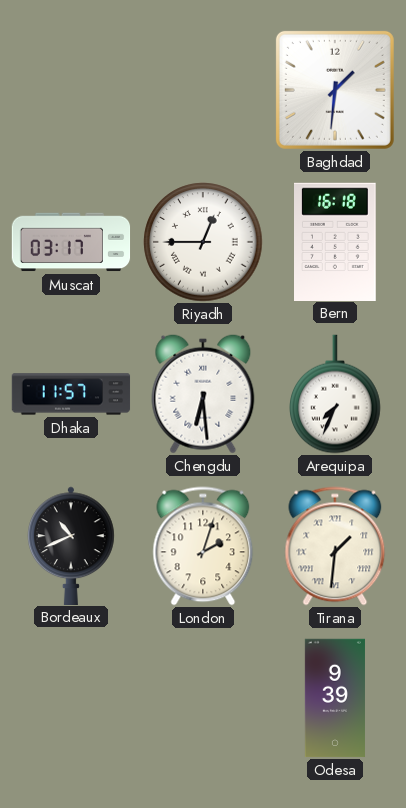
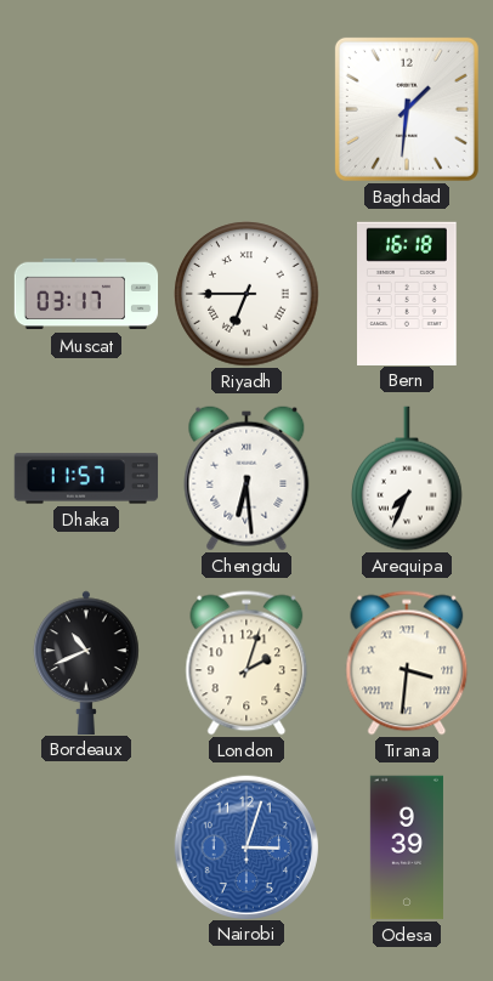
Riyadh: 12:45 -> 6:45 (246, 294)
Tirana: 1:31 -> 3:31 (407, 663)
Nairobi: none -> 3:03 (245, 846)
